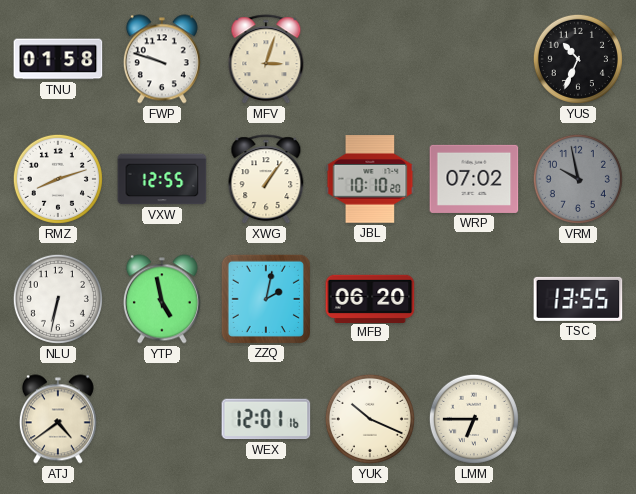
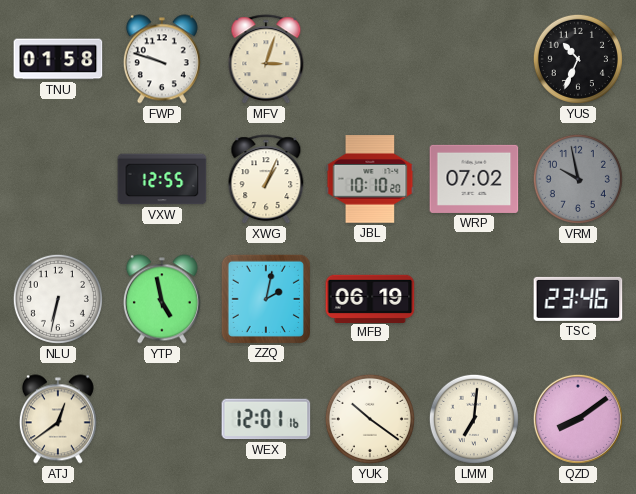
RMZ: 8:12 -> none (58, 179)
XWG: 1:06 -> 1:04 (266, 180)
MFB: 06:20 -> 06:19 (370, 298)
TSC: 13:55 -> 23:46 (578, 299)
ATJ: 4:39 -> 12:39 (58, 419)
YUK: 10:19 -> 10:21 (370, 419)
LMM: 6:45 -> 7:01 (474, 419)
QZD: none -> 8:09 (578, 419)
